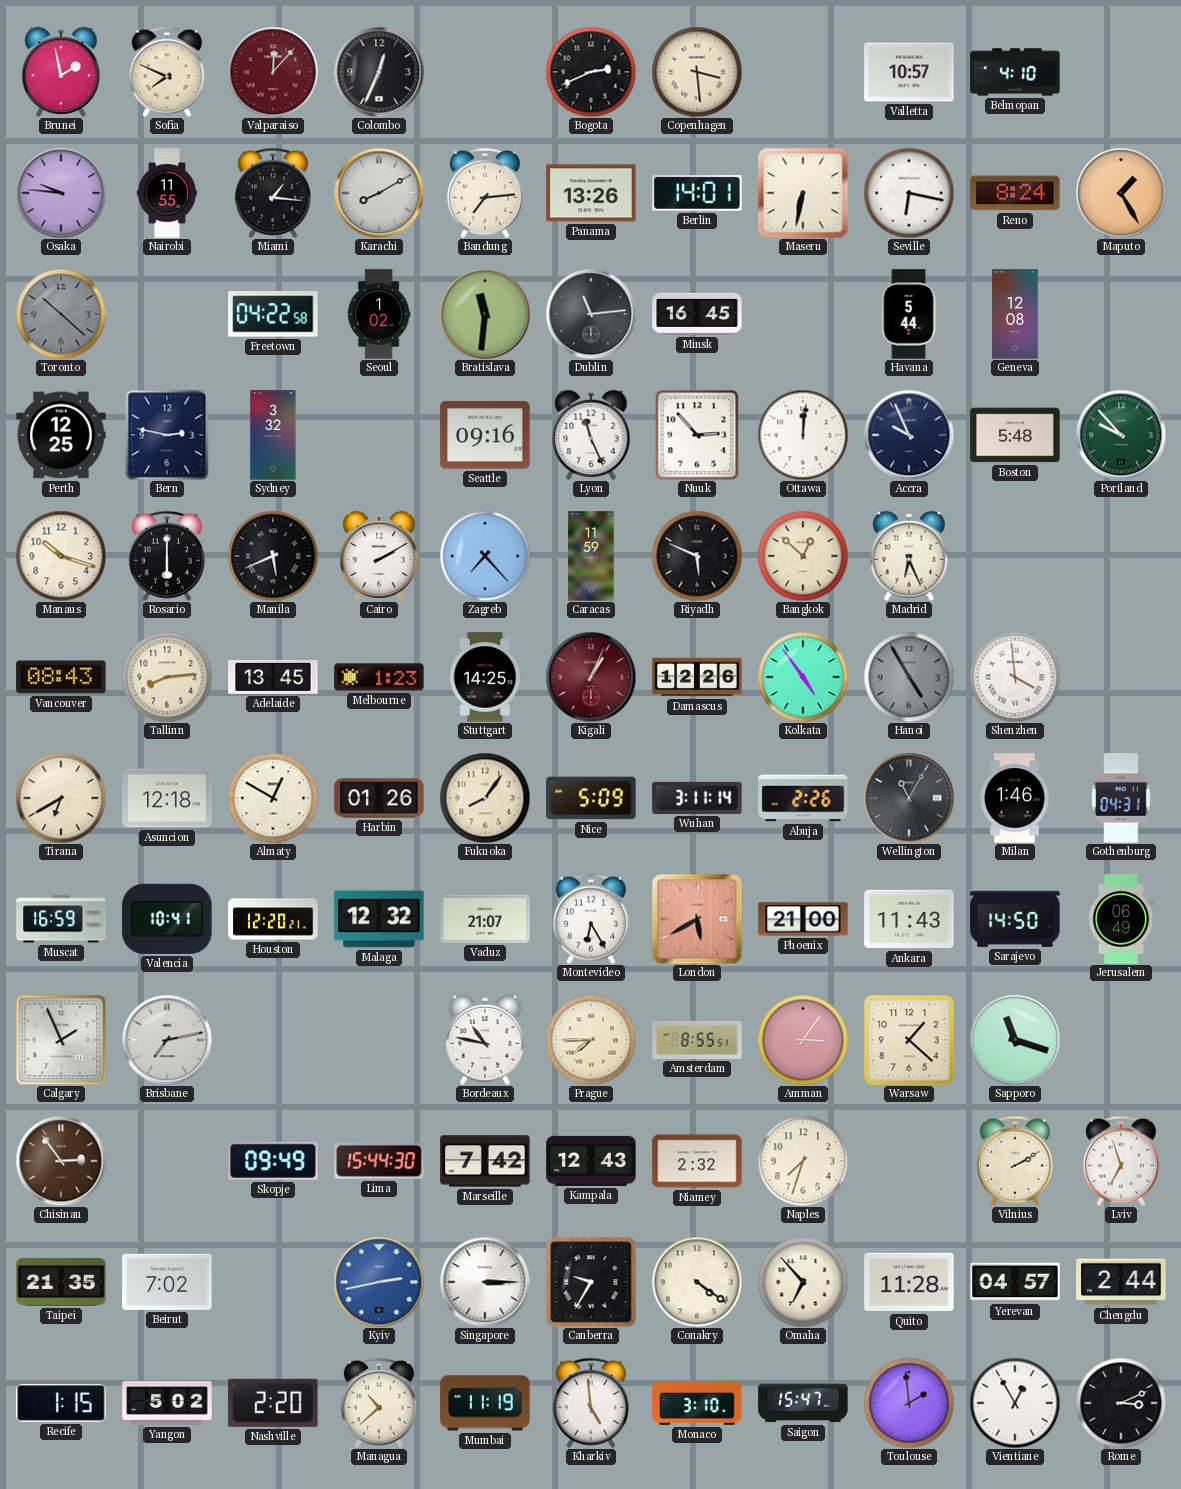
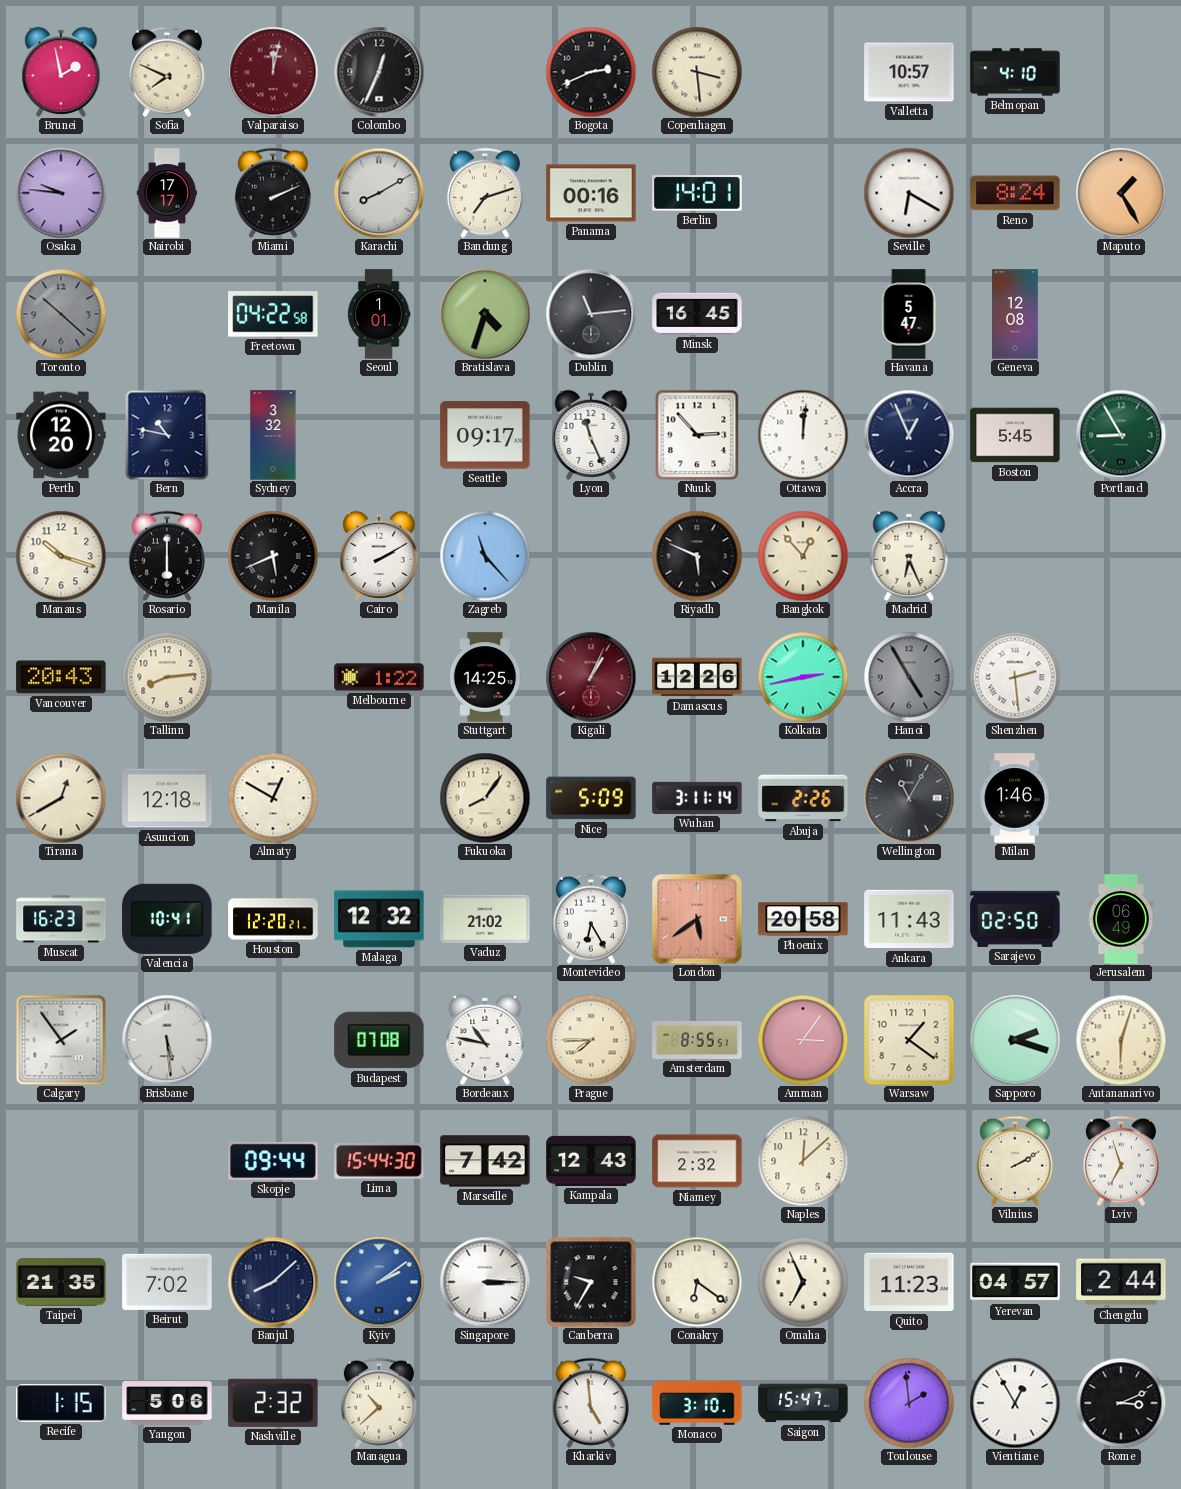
Valparaiso: 12:07 -> 12:02 (273, 72)
Nairobi: 11:55 -> 17:17 (167, 193)
Miami: 1:16 -> 2:11 (273, 193)
Bandung: 7:14 -> 7:12 (485, 193)
Panama: 13:26 -> 00:16 (591, 193)
Maseru: 6:32 -> none (803, 193)
Seville: 6:17 -> 6:20 (909, 193)
Seoul: 1:02 -> 1:01 (379, 314)
Bratislava: 11:31 -> 4:33 (485, 314)
Havana: 5:44 -> 5:47 (909, 314)
Perth: 12:25 -> 12:20 (61, 435)
Bern: 2:47 -> 10:47 (167, 435)
Seattle: 09:16 -> 09:17 (485, 435)
Accra: 9:56 -> 12:56 (909, 435)
Boston: 5:48 -> 5:45 (1015, 435)
Portland: 9:53 -> 8:55 (1121, 435)
Zagreb: 7:23 -> 11:23 (485, 556)
Caracas: 11:59 -> none (591, 556)
Bangkok: 12:52 -> 12:53 (803, 556)
Vancouver: 08:43 -> 20:43 (61, 677)
Adelaide: 13:45 -> none (273, 678)
Melbourne: 1:23 -> 1:22 (379, 677)
Kolkata: 4:54 -> 2:43 (803, 677)
Shenzhen: 3:59 -> 2:29 (1015, 677)
Tirana: 6:40 -> 12:40 (61, 798)
Harbin: 01:26 -> none (379, 798)
Gothenburg: 04:31 -> none (1121, 798)
Muscat: 16:59 -> 16:23 (61, 919)
Vaduz: 21:07 -> 21:02 (485, 919)
London: 5:40 -> 5:39 (697, 919)
Phoenix: 21:00 -> 20:58 (803, 919)
Sarajevo: 14:50 -> 02:50 (1015, 919)
Calgary: 1:56 -> 1:54 (61, 1040)
Brisbane: 7:13 -> 5:29 (167, 1040)
Budapest: none -> 07:08 (379, 1040)
Warsaw: 1:22 -> 1:21 (909, 1040)
Sapporo: 11:18 -> 2:18 (1015, 1040)
Antananarivo: none -> 6:03 (1121, 1040)
Chisinau: 2:54 -> none (61, 1161)
Skopje: 09:49 -> 09:44 (273, 1161)
Naples: 7:33 -> 12:08 (803, 1161)
Banjul: none -> 8:08 (273, 1282)
Kyiv: 2:43 -> 2:09 (379, 1282)
Conakry: 4:21 -> 6:21 (697, 1282)
Omaha: 6:53 -> 6:56 (803, 1282)
Quito: 11:28 -> 11:23 (909, 1282)
Yangon: 5:02 -> 5:06 (167, 1404)
Nashville: 2:20 -> 2:32 (273, 1403)
Mumbai: 11:19 -> none (485, 1403)
